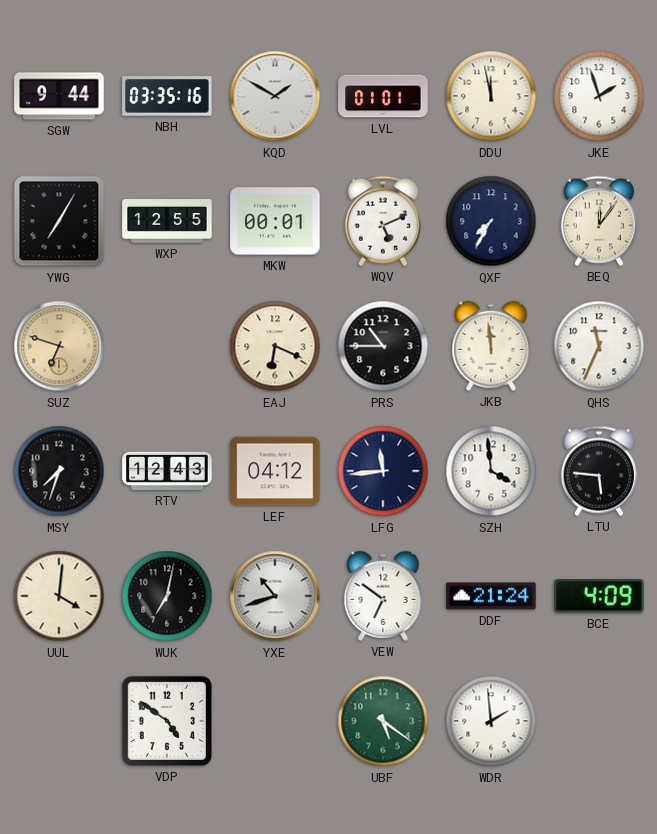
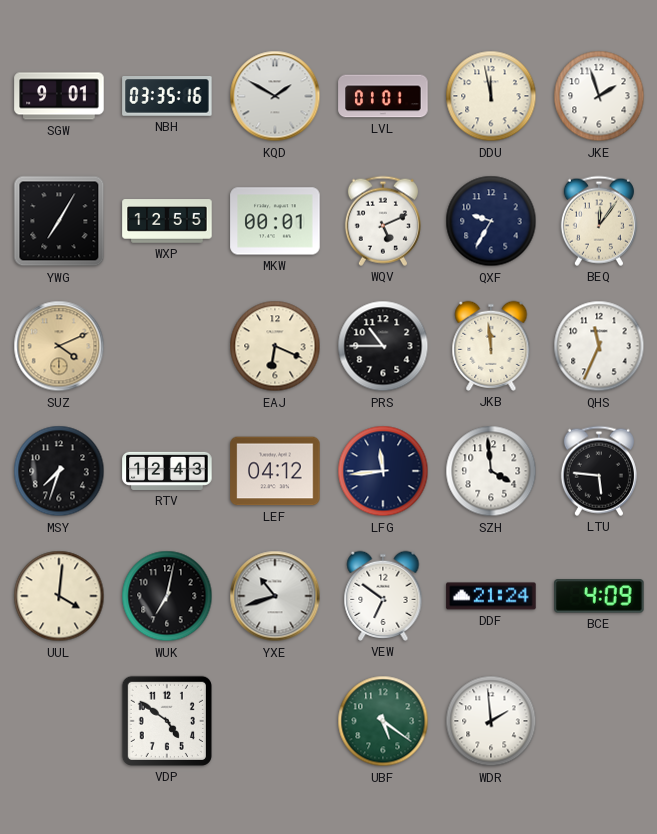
SGW: 9:44 -> 9:01 (59, 96)
QXF: 7:35 -> 9:35 (491, 221)
SUZ: 6:48 -> 4:11 (59, 346)
